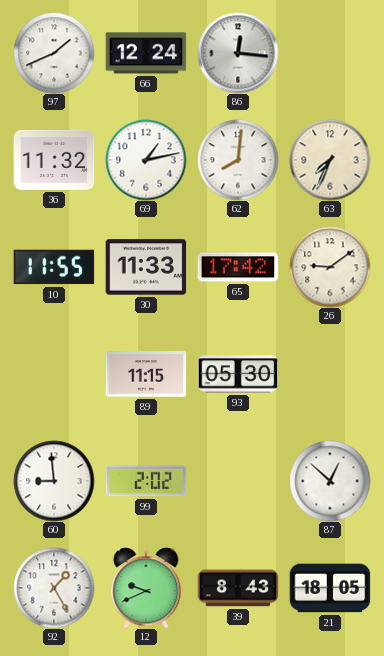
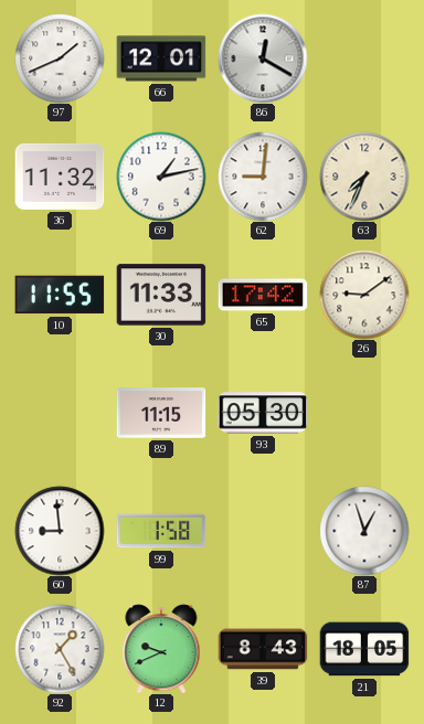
66: 12:24 -> 12:01 (161, 58)
86: 12:16 -> 12:20 (263, 58)
62: 8:01 -> 9:01 (263, 177)
99: 2:02 -> 1:58 (161, 531)
87: 12:52 -> 12:57 (364, 531)
